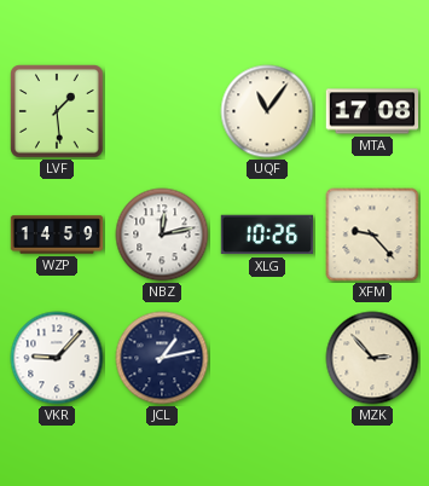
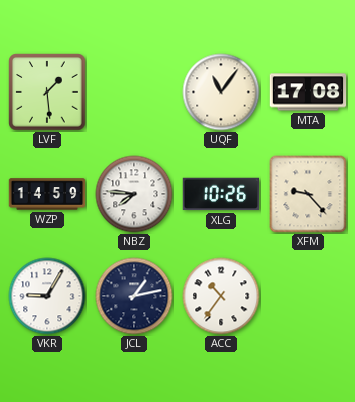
NBZ: 12:13 -> 7:46 (134, 194)
VKR: 9:07 -> 9:05 (47, 296)
ACC: none -> 10:36 (221, 296)
MZK: 2:53 -> none (372, 358)
